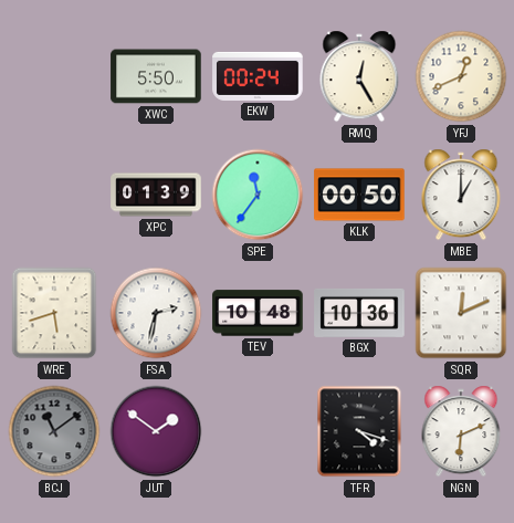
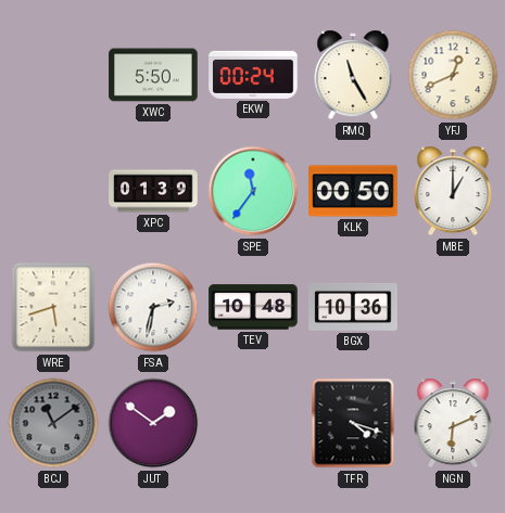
RMQ: 12:25 -> 11:25 (353, 75)
SQR: 12:11 -> none (461, 313)
